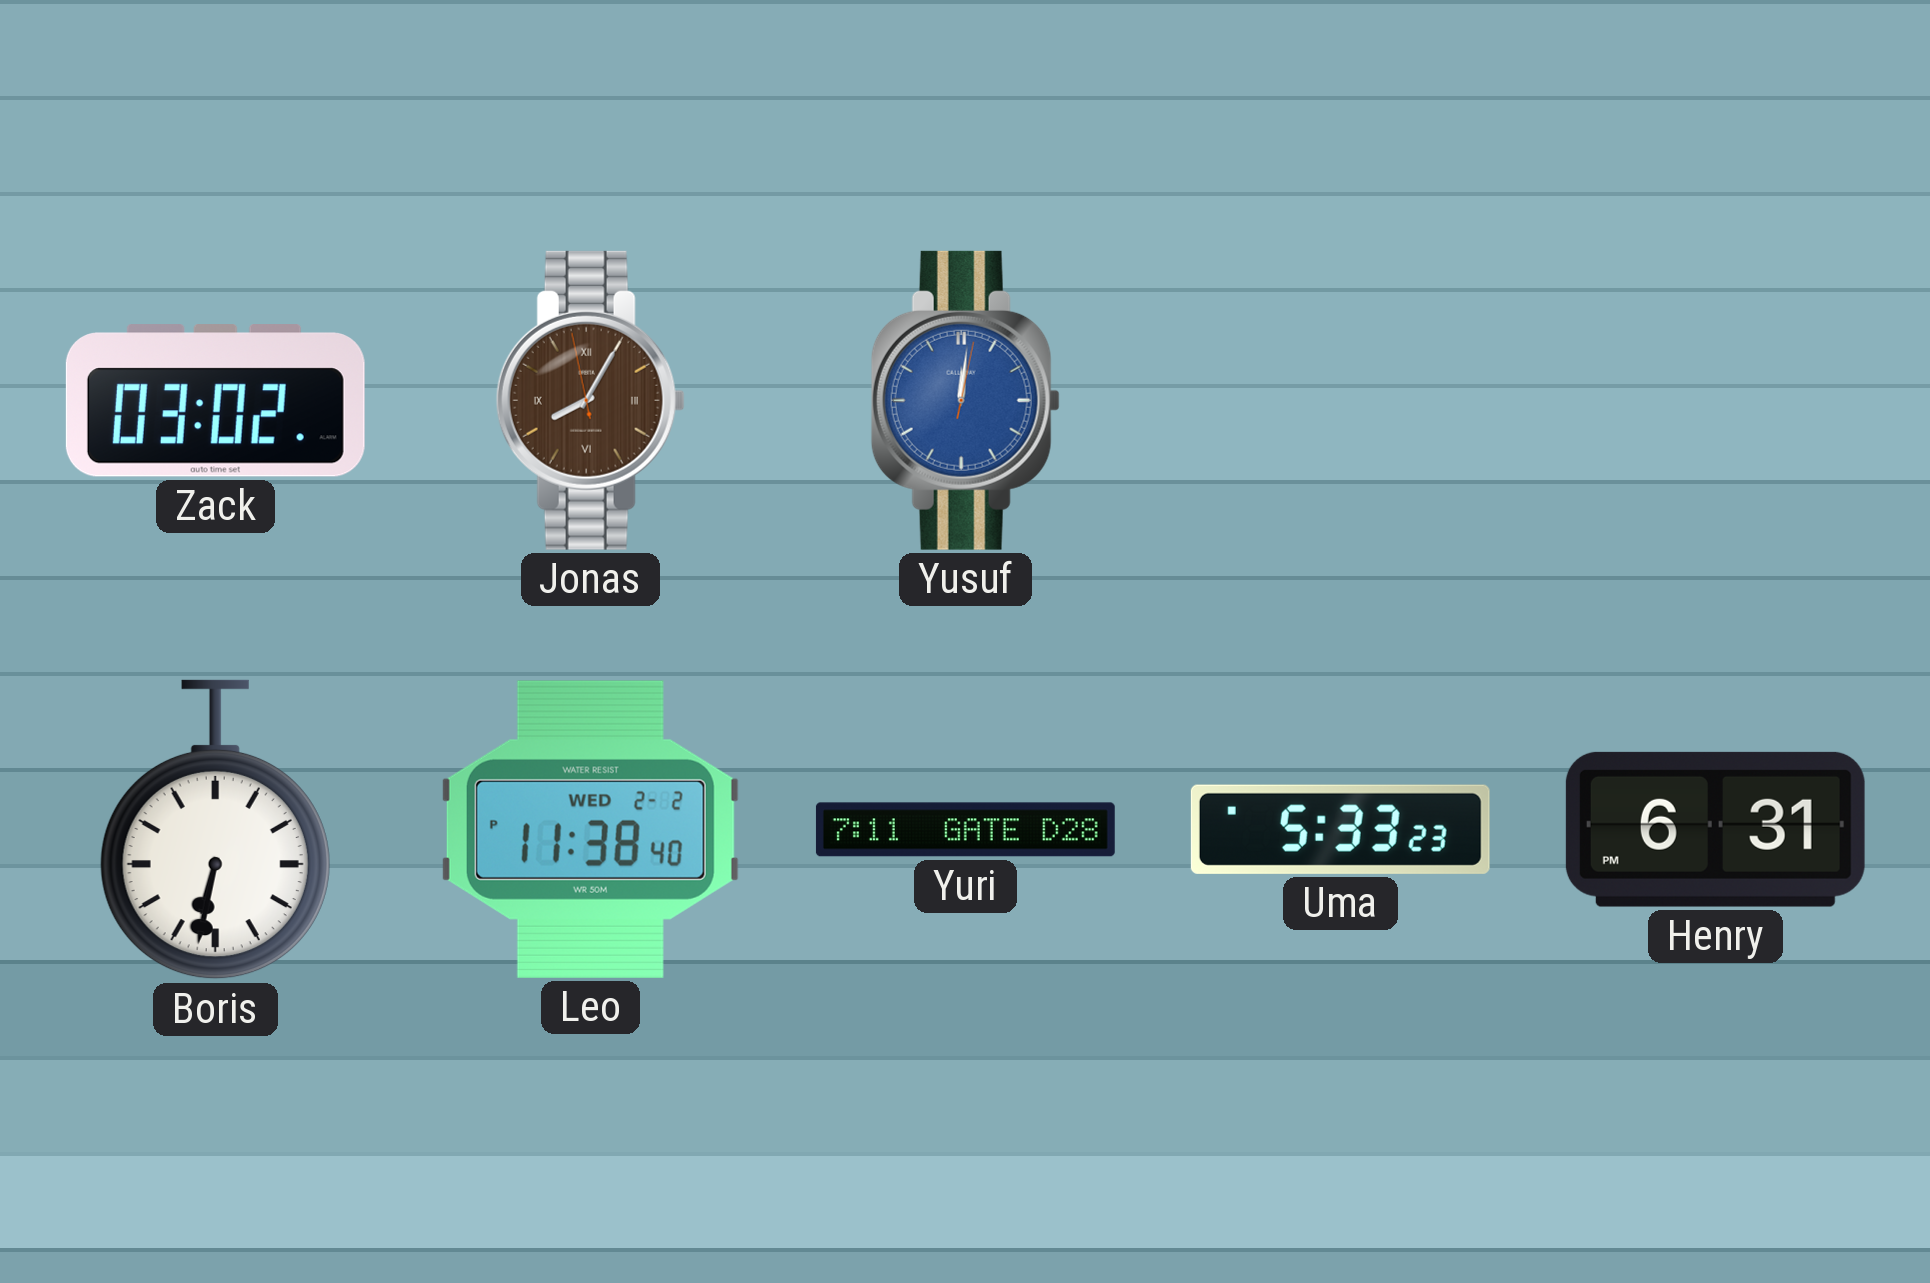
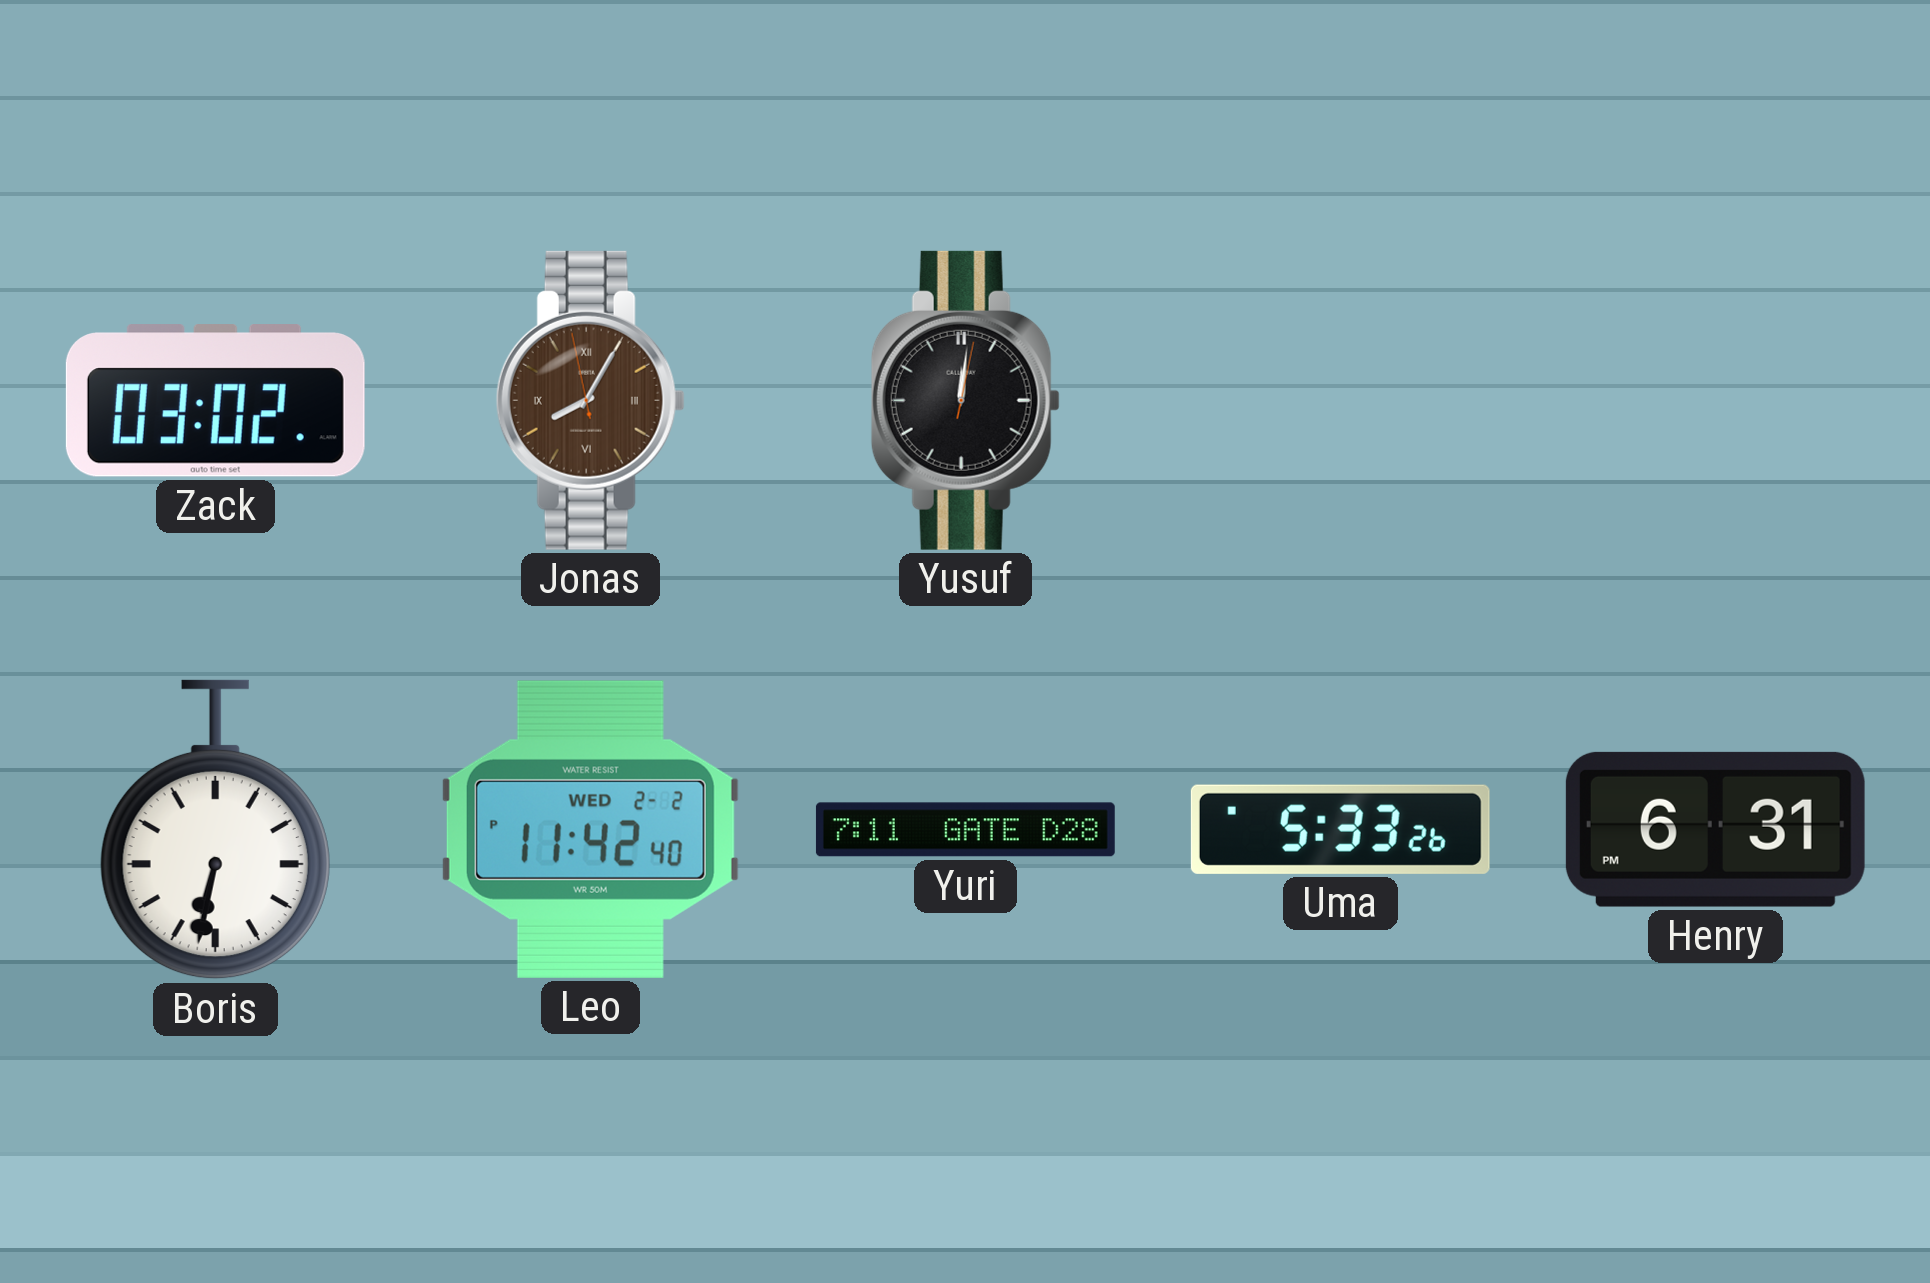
Yusuf dial: blue -> black (965, 400)
Leo: 11:38 -> 11:42 (590, 829)
Uma: 5:33:23 -> 5:33:26 (1340, 829)
